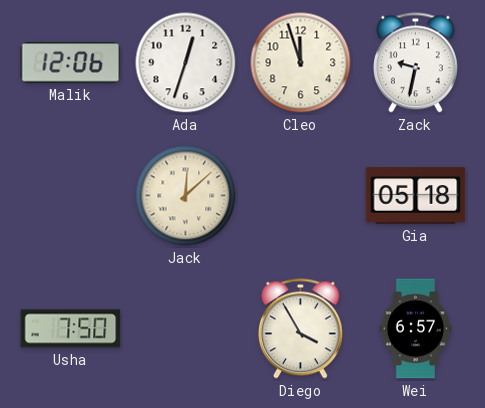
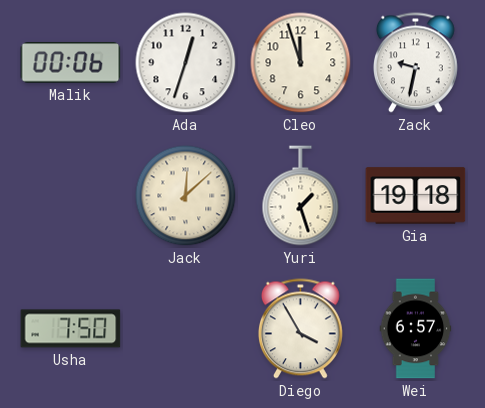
Malik: 12:06 -> 00:06 (71, 63)
Yuri: none -> 1:27 (301, 196)
Gia: 05:18 -> 19:18 (416, 196)
